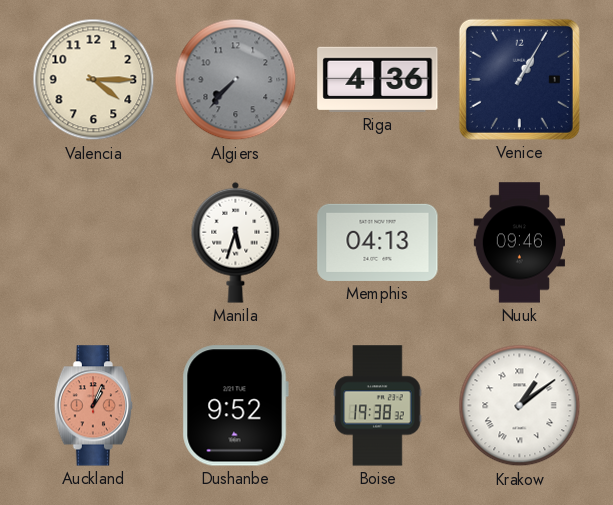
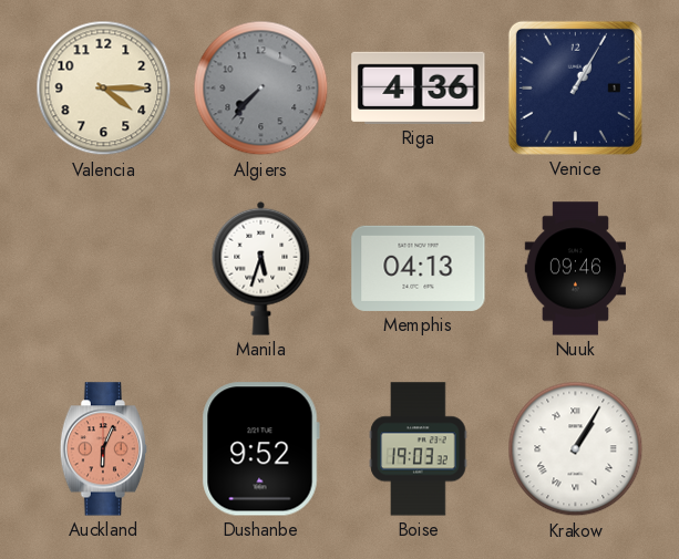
Auckland: 1:04 -> 6:04 (104, 449)
Boise: 19:38 -> 19:03 (419, 449)
Krakow: 1:09 -> 1:05 (576, 449)
